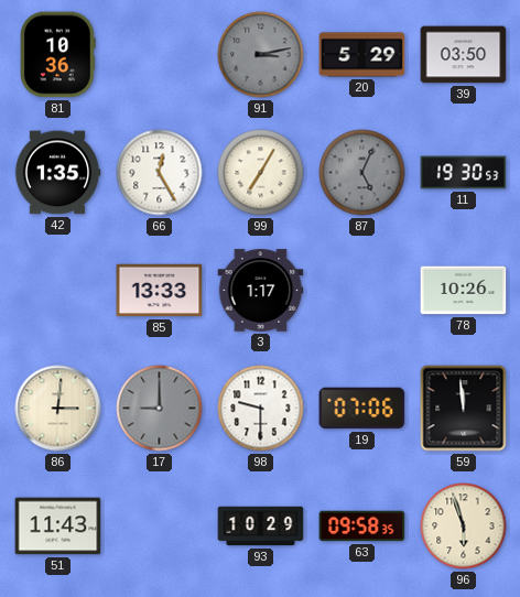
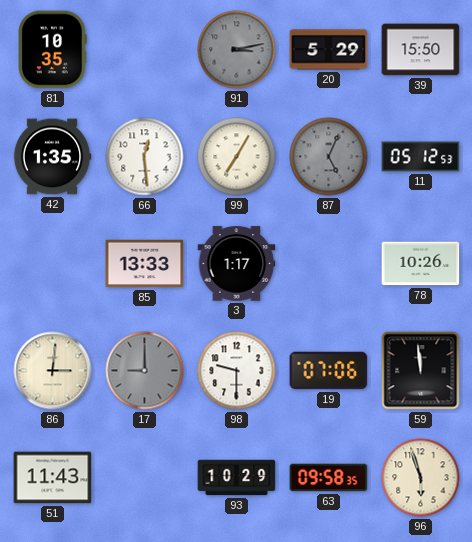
81: 10:36 -> 10:35 (53, 50)
39: 03:50 -> 15:50 (421, 50)
66: 12:25 -> 12:29 (145, 157)
11: 19:30 -> 05:12 (421, 157)
